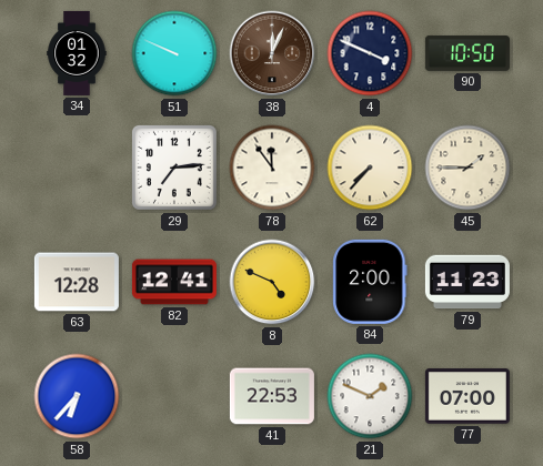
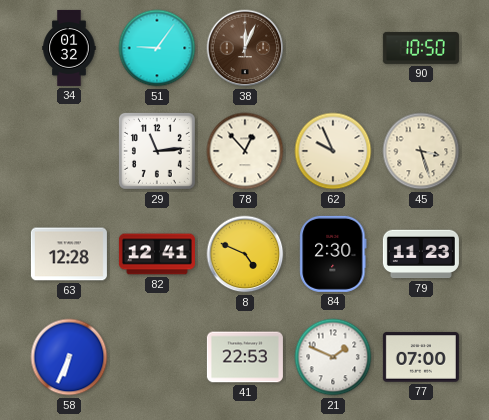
51: 9:49 -> 9:06 (157, 48)
4: 3:49 -> none (370, 53)
29: 7:14 -> 11:14 (157, 151)
78: 11:54 -> 12:53 (245, 151)
62: 7:37 -> 9:56 (333, 151)
45: 1:45 -> 3:27 (421, 151)
84: 2:00 -> 2:30 (333, 254)
58: 6:37 -> 6:34 (69, 357)
